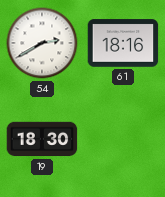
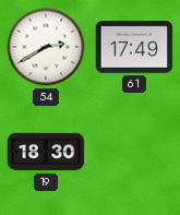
61: 18:16 -> 17:49 (134, 47)
